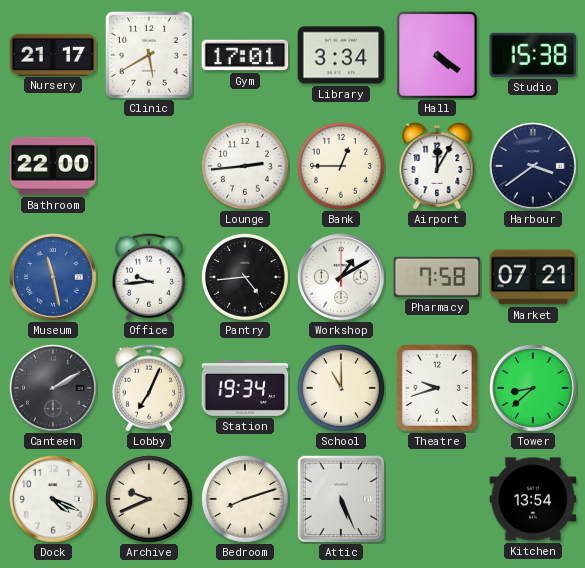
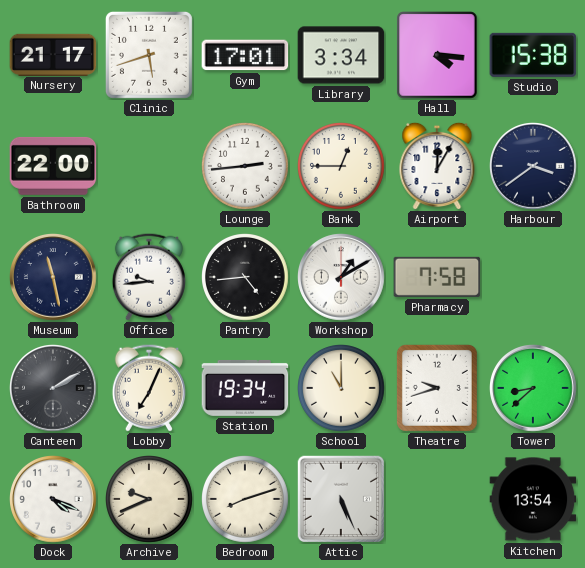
Clinic: 5:40 -> 5:42 (149, 55)
Hall: 4:21 -> 4:16 (437, 55)
Museum dial: blue -> navy (54, 278)
Market: 07:21 -> none (533, 277)
